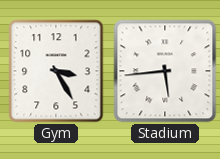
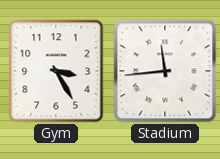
Stadium: 5:44 -> 11:44 (165, 71)
